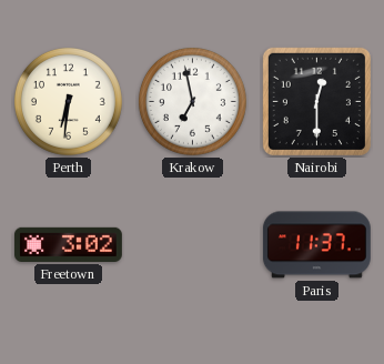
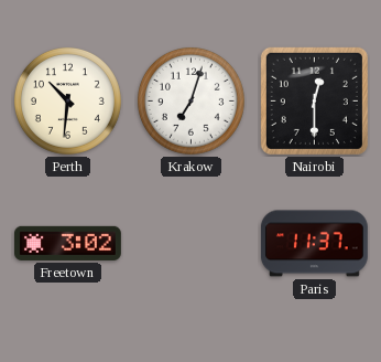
Perth: 6:31 -> 10:31 (67, 100)
Krakow: 6:58 -> 7:03 (190, 100)
